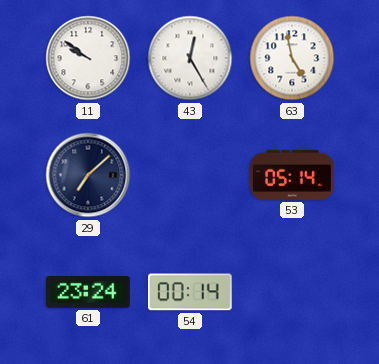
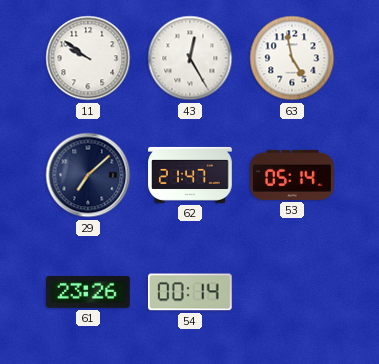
62: none -> 21:47 (190, 175)
61: 23:24 -> 23:26 (89, 292)
